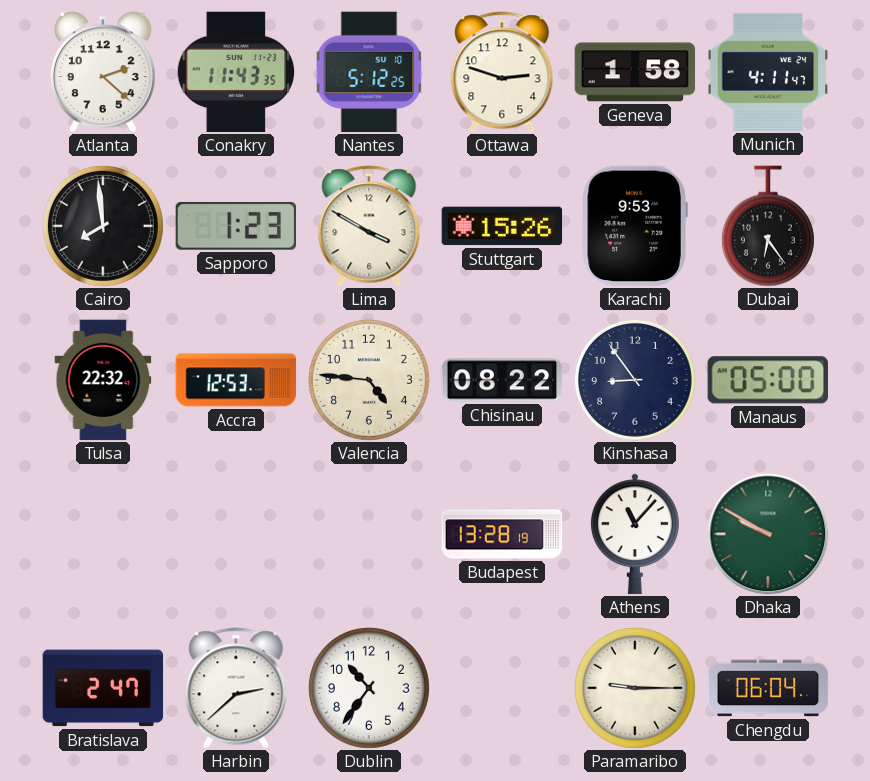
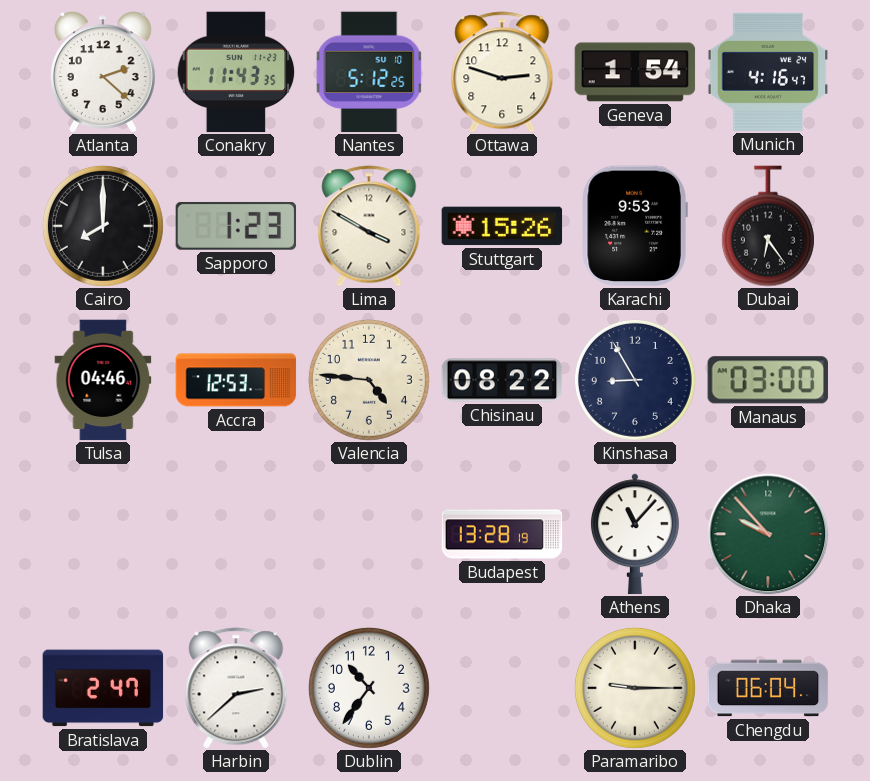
Geneva: 1:58 -> 1:54 (635, 72)
Munich: 4:11 -> 4:16 (768, 72)
Cairo: 7:59 -> 8:00 (103, 226)
Tulsa: 22:32 -> 04:46 (103, 380)
Kinshasa: 8:54 -> 8:55 (635, 380)
Manaus: 05:00 -> 03:00 (768, 380)
Dhaka: 9:50 -> 9:53 (768, 534)
